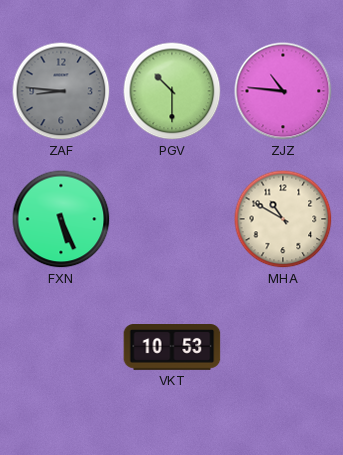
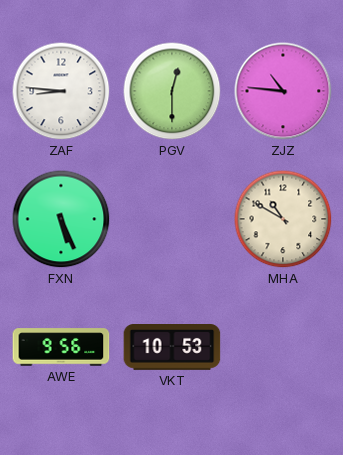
ZAF dial: grey -> white (61, 91)
PGV: 10:30 -> 12:30 (172, 91)
AWE: none -> 9:56 (61, 347)
